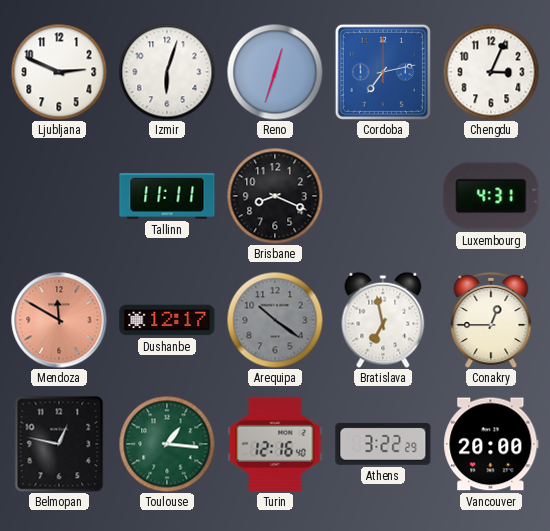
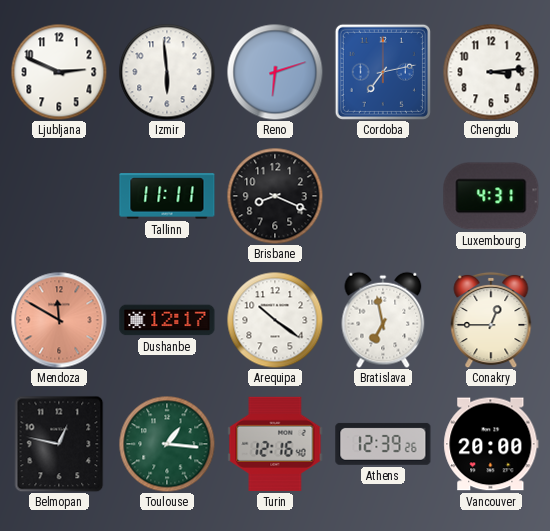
Izmir: 6:03 -> 5:59 (167, 72)
Reno: 12:33 -> 6:12 (275, 72)
Chengdu: 3:04 -> 3:14 (491, 72)
Arequipa dial: grey -> white (275, 320)
Athens: 3:22 -> 12:39 (383, 444)
